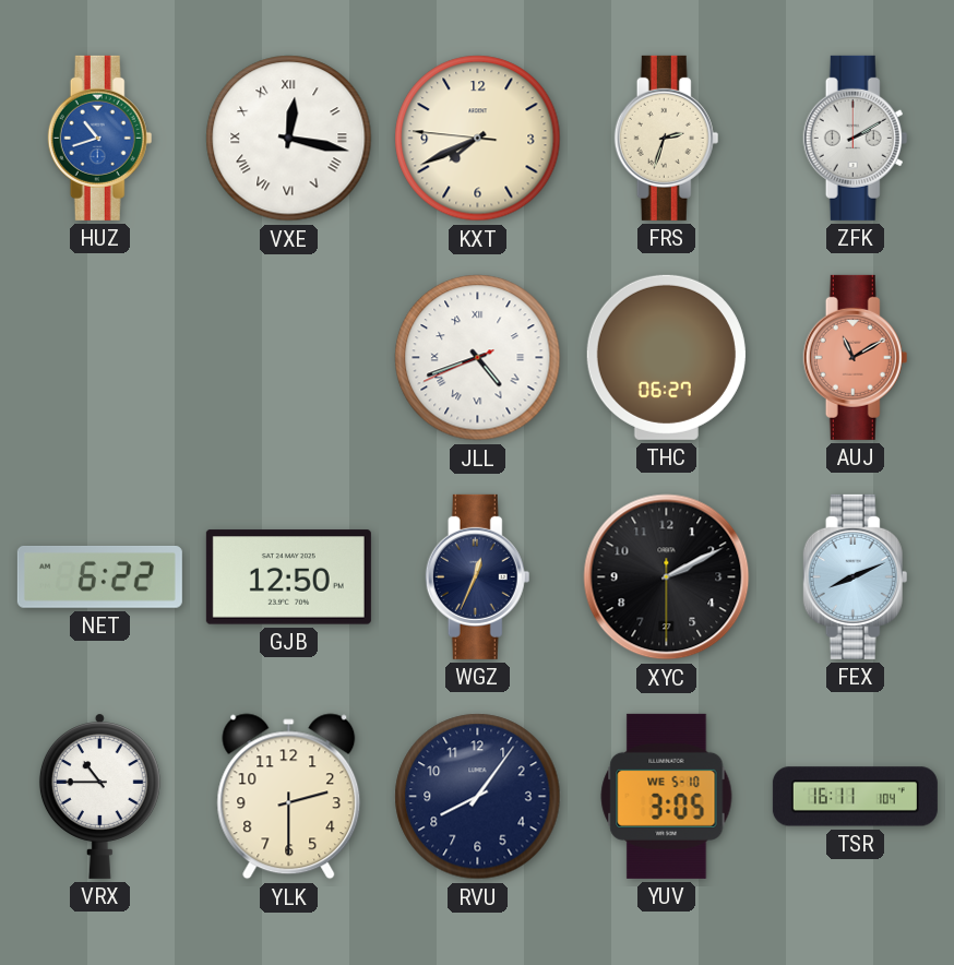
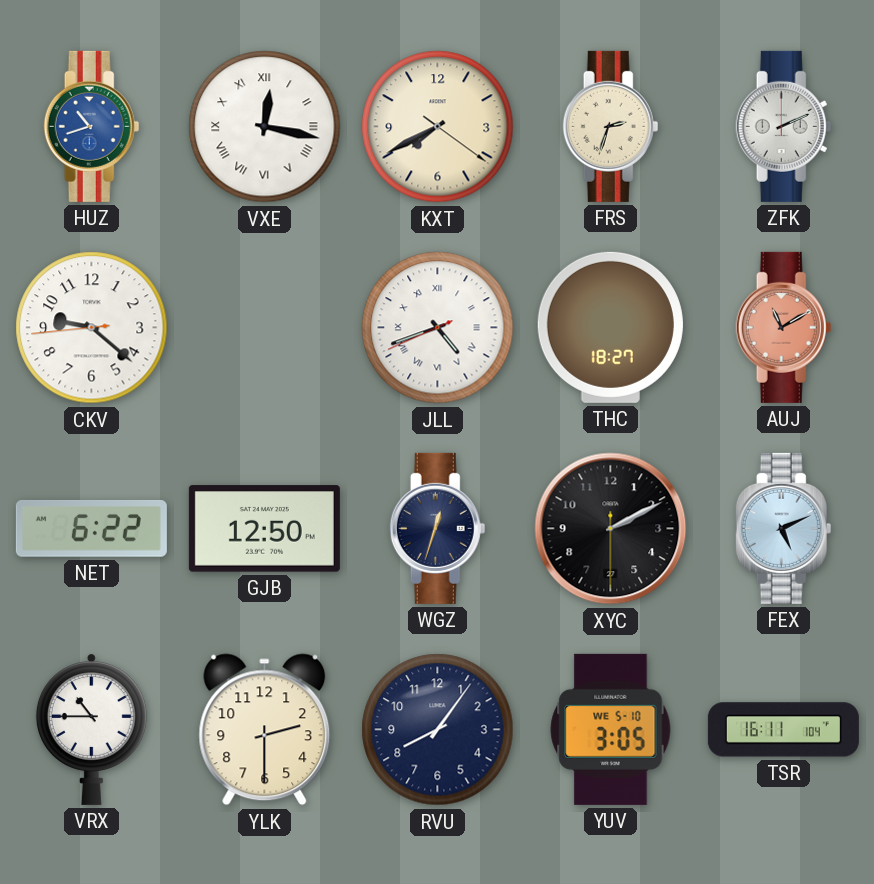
KXT: 7:40:46 -> 7:40:21 (438, 127)
ZFK: 2:10 -> 2:11 (784, 126)
CKV: none -> 9:21 (92, 328)
THC: 06:27 -> 18:27 (610, 327)
WGZ: 12:34 -> 12:33 (438, 528)
FEX: 8:11 -> 5:11 (784, 528)
